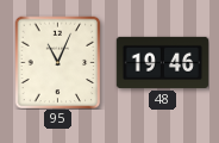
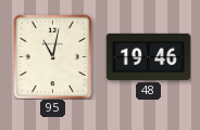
95: 11:04 -> 11:02 (53, 56)
